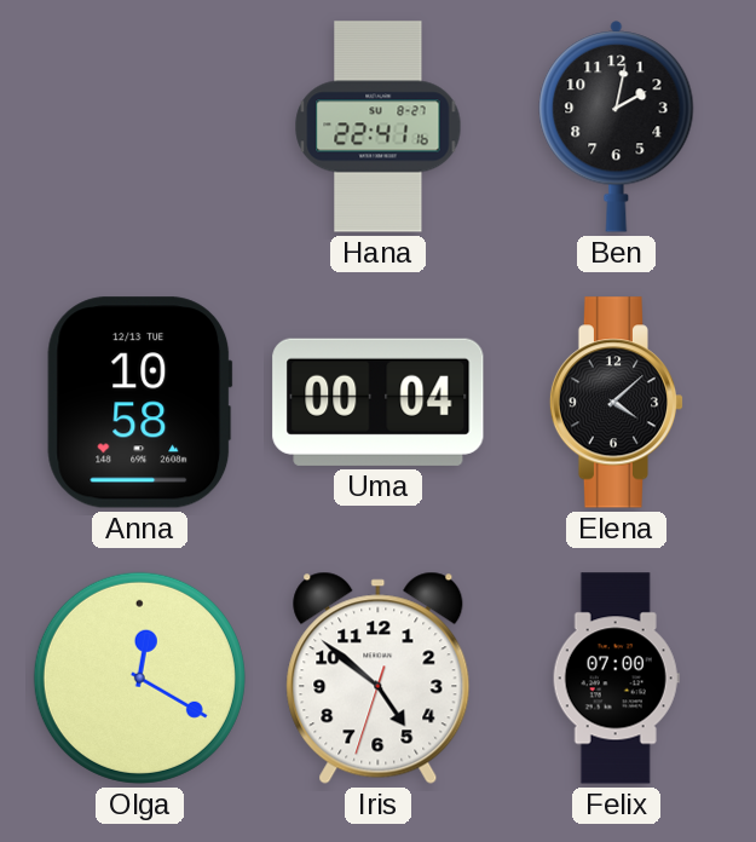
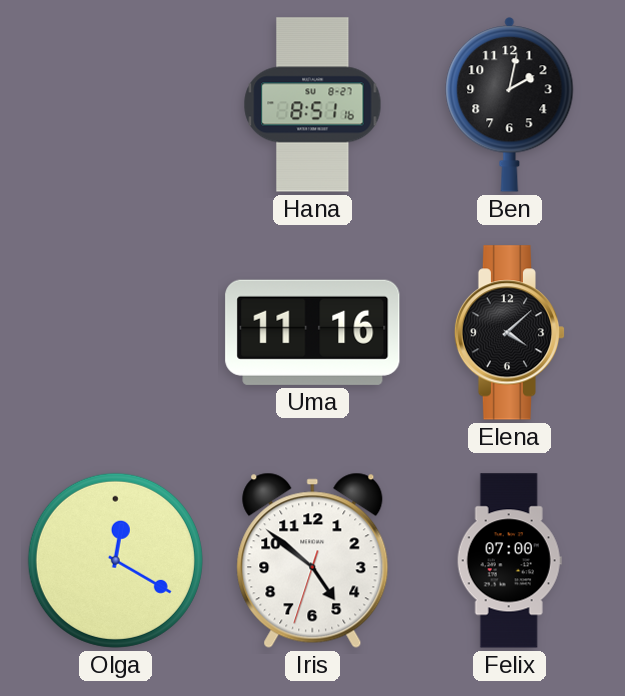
Hana: 22:41 -> 8:51 (313, 105)
Anna: 10:58 -> none (140, 403)
Uma: 00:04 -> 11:16 (313, 332)
